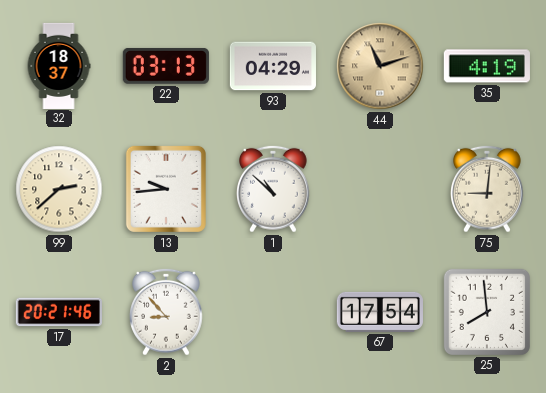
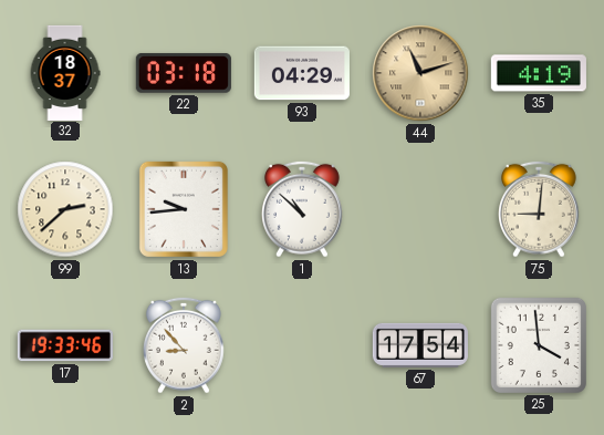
22: 03:13 -> 03:18 (184, 73)
17: 20:21 -> 19:33 (65, 345)
25: 7:59 -> 3:59 (539, 345)
